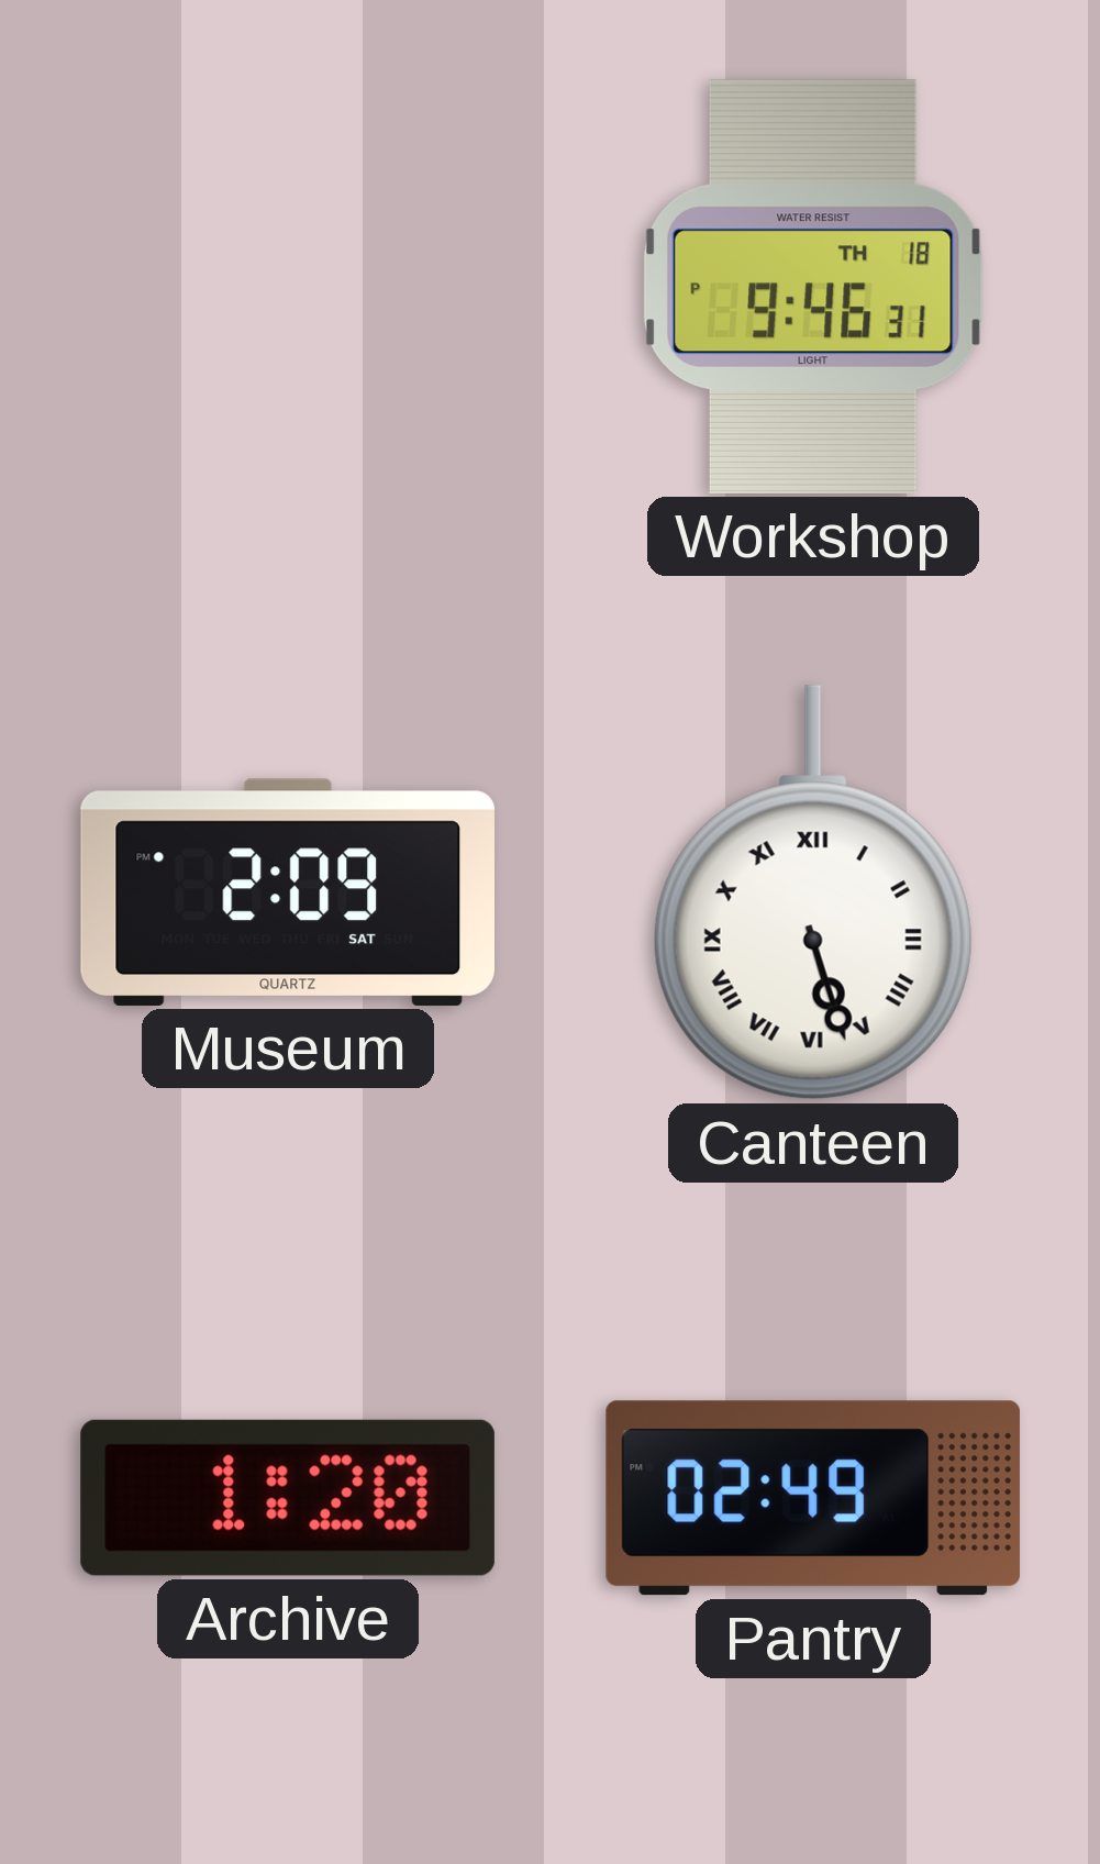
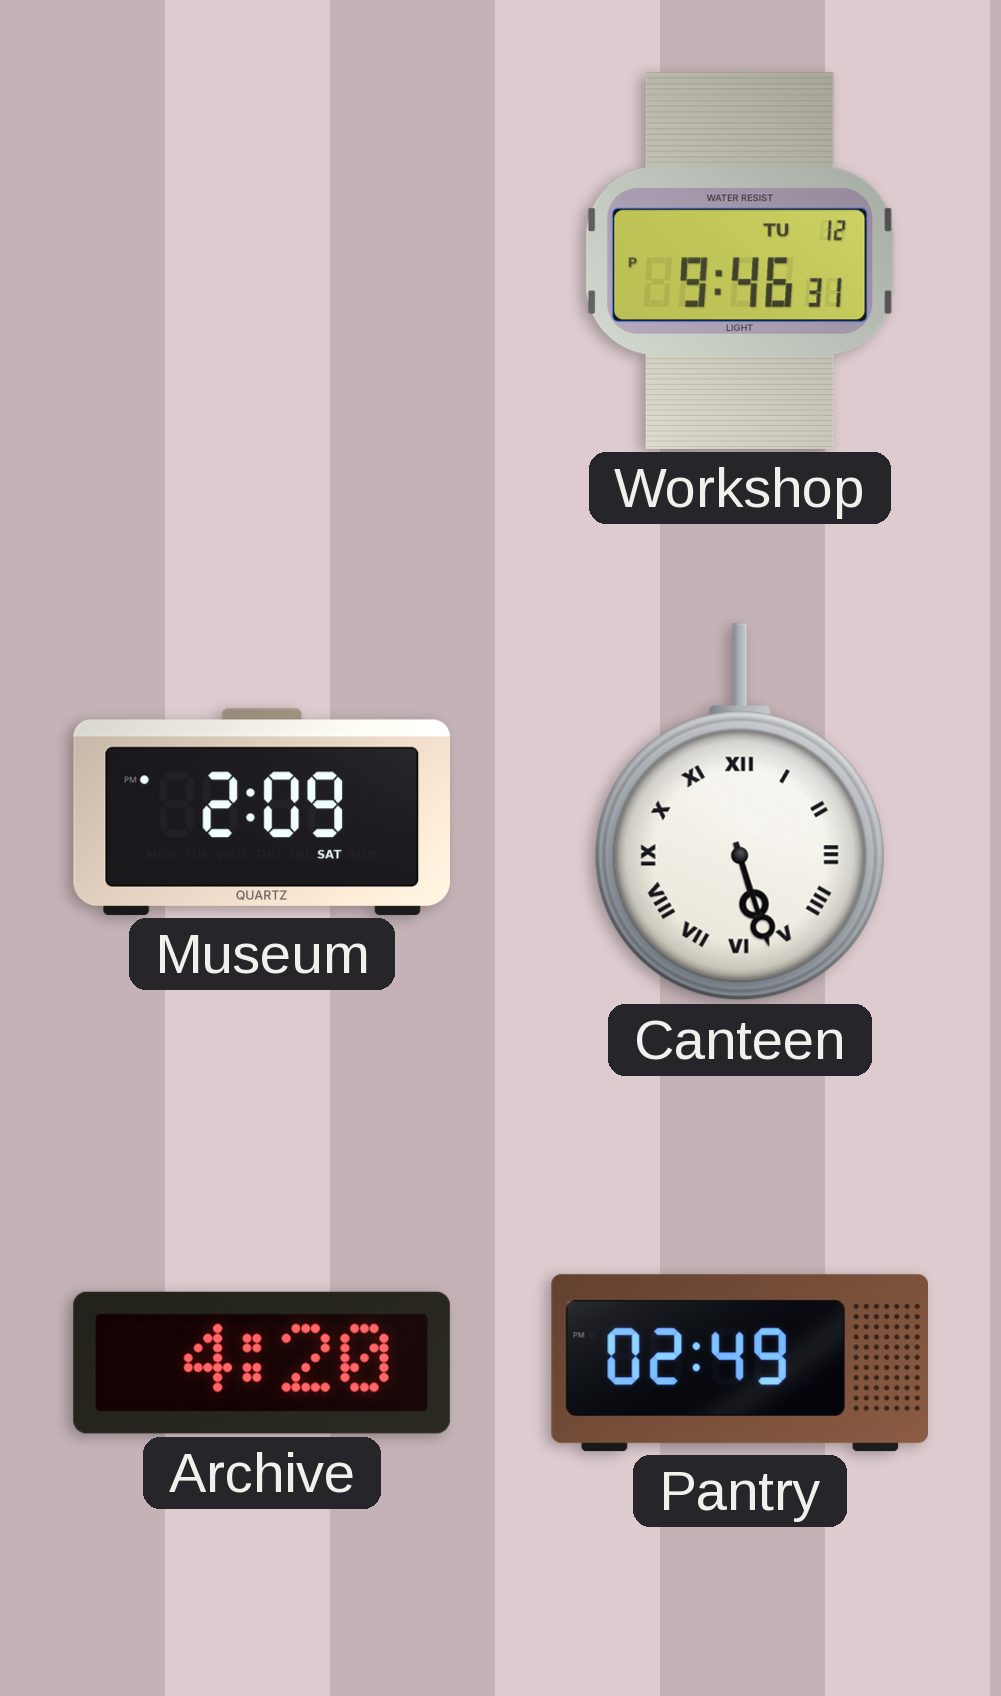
Workshop date: TH 18 -> TU 12 (740, 261)
Archive: 1:20 -> 4:20 (262, 1363)
